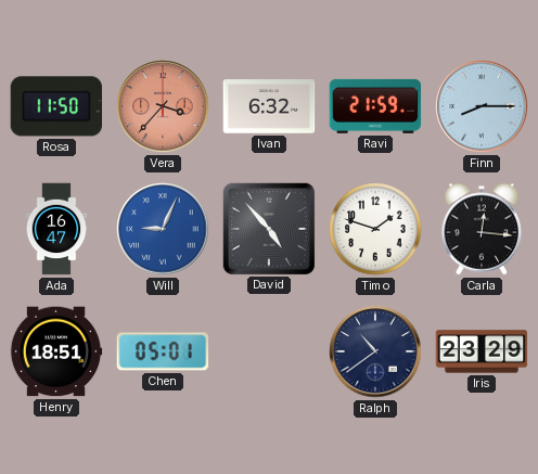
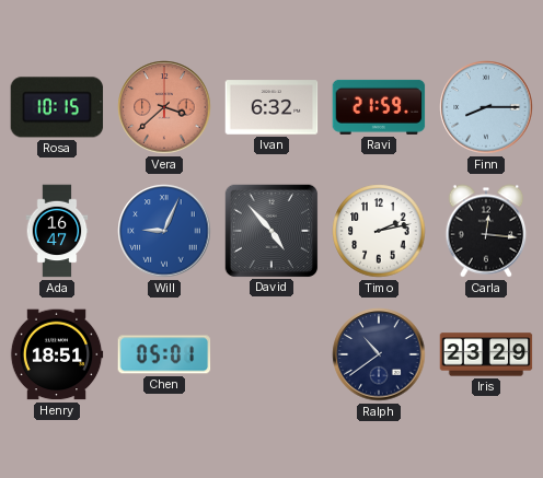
Rosa: 11:50 -> 10:15 (57, 107)
Vera: 3:37 -> 3:38 (164, 107)
Timo: 1:48 -> 2:13 (379, 231)
